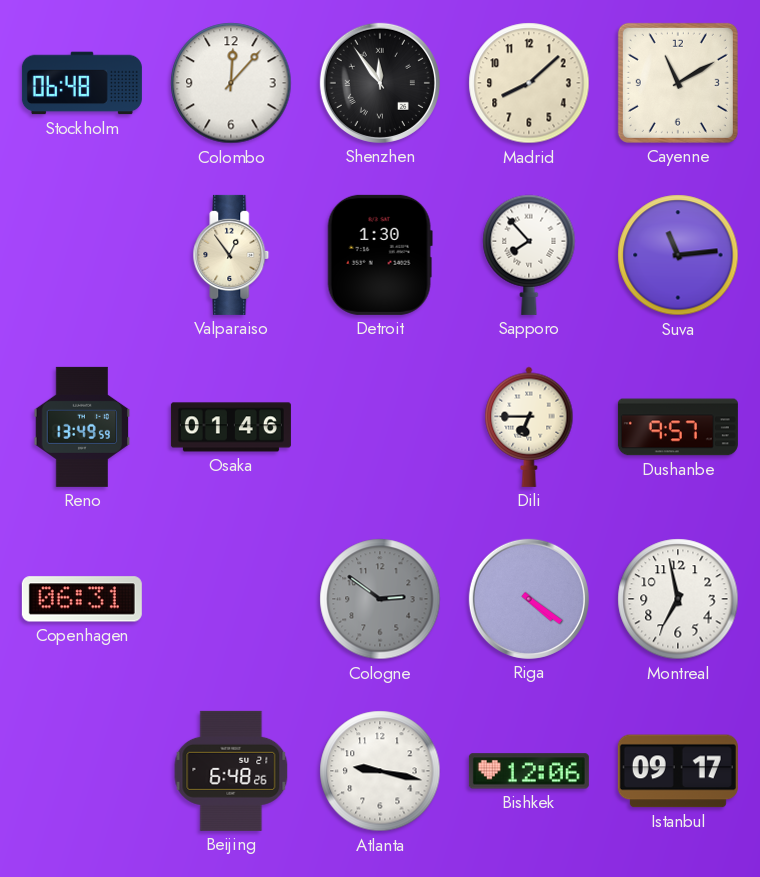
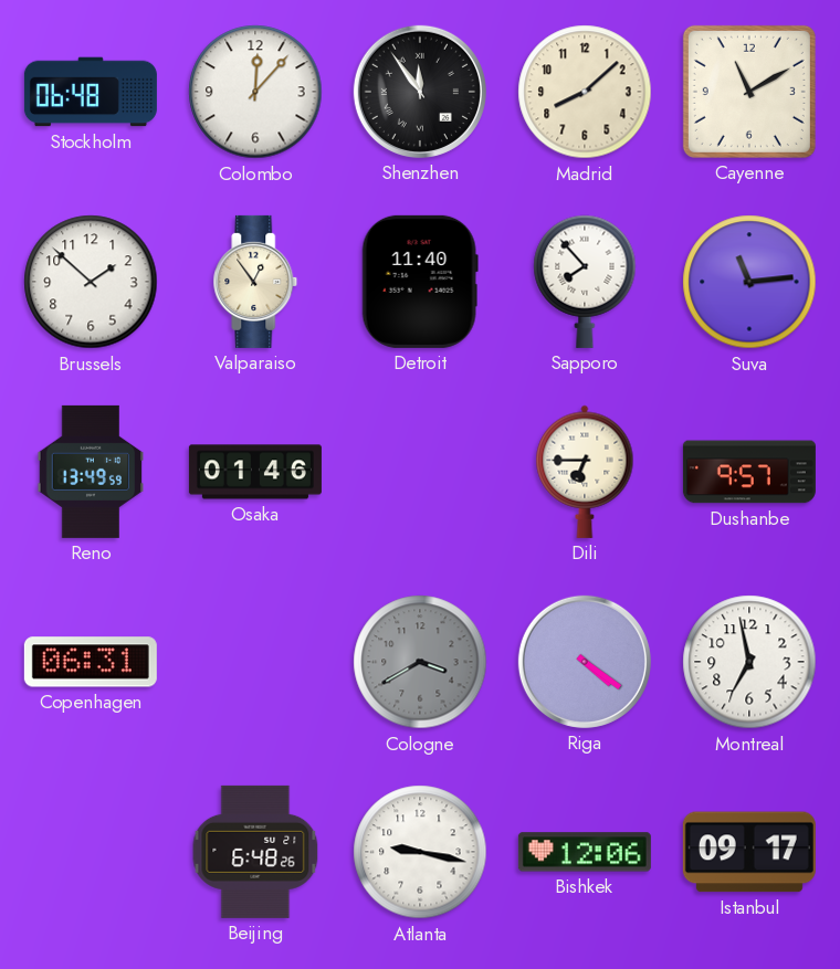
Brussels: none -> 1:52 (91, 282)
Detroit: 1:30 -> 11:40 (420, 282)
Cologne: 2:51 -> 3:40 (420, 662)
